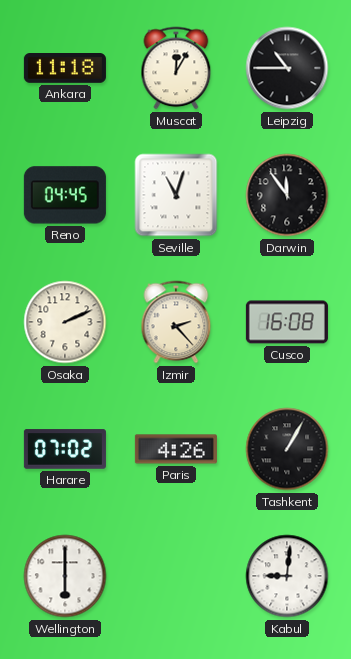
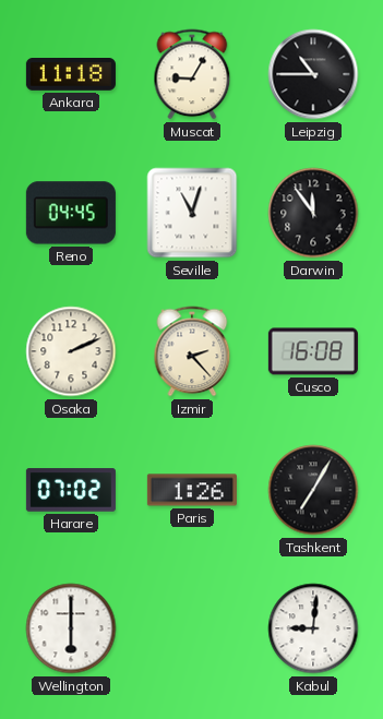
Muscat: 12:05 -> 9:05 (192, 74)
Paris: 4:26 -> 1:26 (192, 490)
Tashkent: 1:05 -> 7:05 (313, 490)
